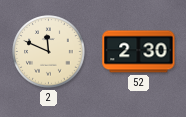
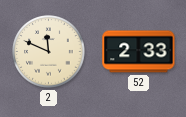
52: 2:30 -> 2:33 (139, 52)
